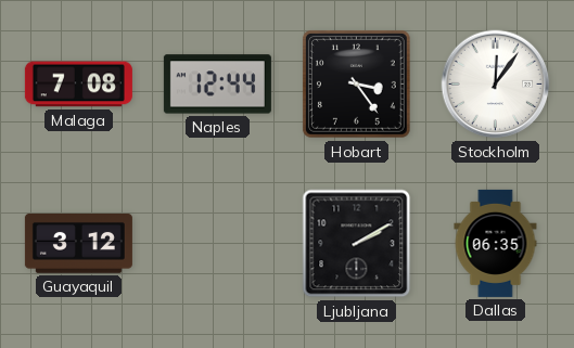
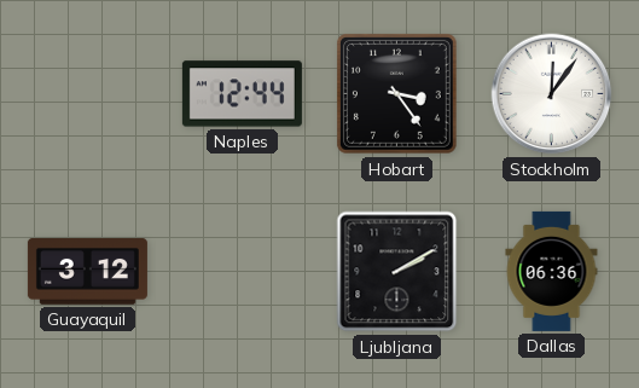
Malaga: 7:08 -> none (78, 85)
Dallas: 06:35 -> 06:36 (552, 271)
